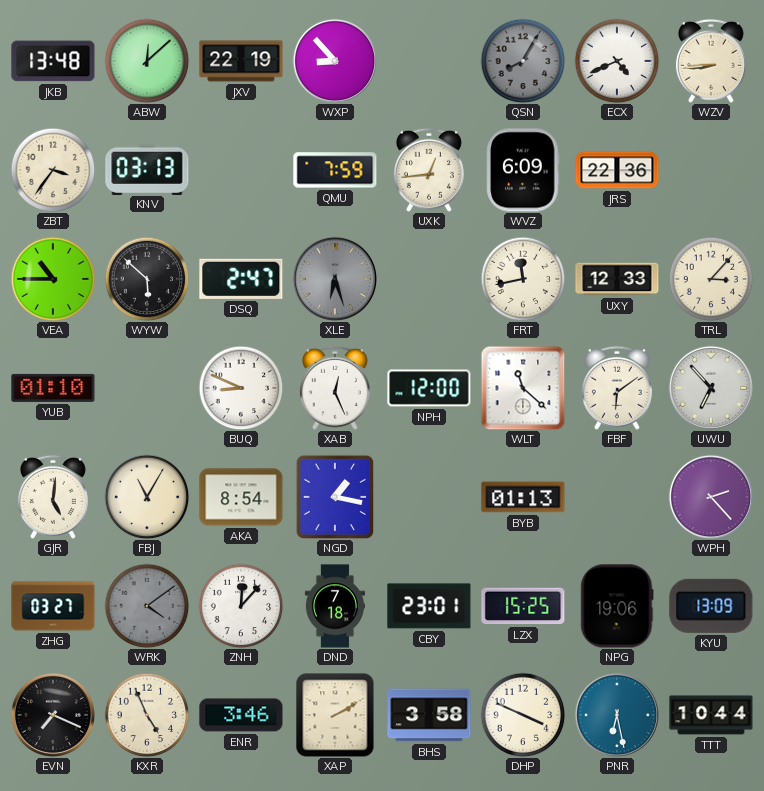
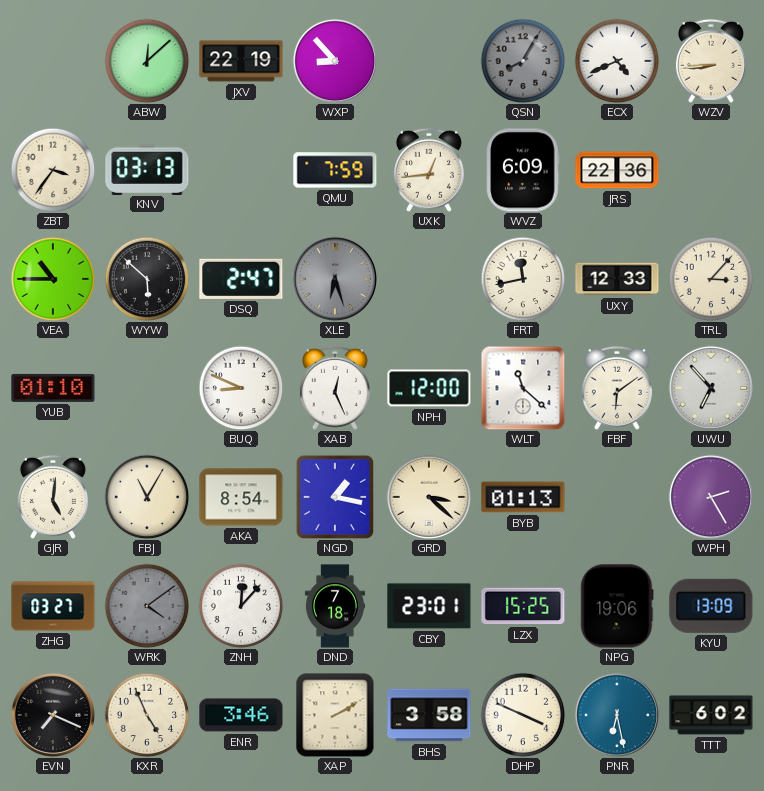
JKB: 13:48 -> none (53, 61)
GRD: none -> 3:22 (428, 496)
WPH: 2:23 -> 2:25 (710, 496)
TTT: 10:44 -> 6:02 (711, 715)
